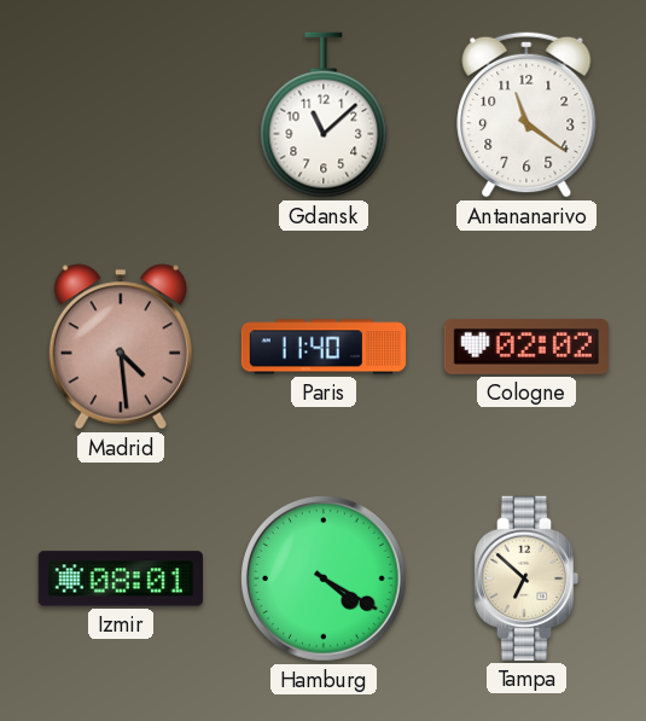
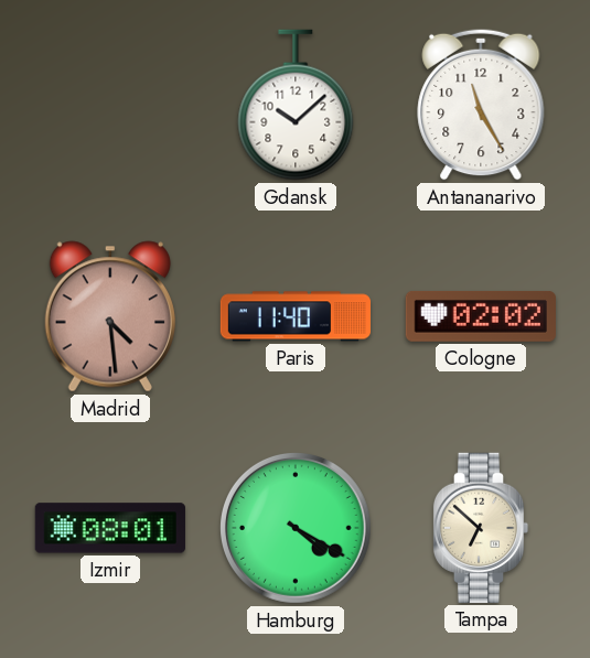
Gdansk: 11:08 -> 10:08 (296, 105)
Antananarivo: 11:21 -> 11:25 (481, 105)
